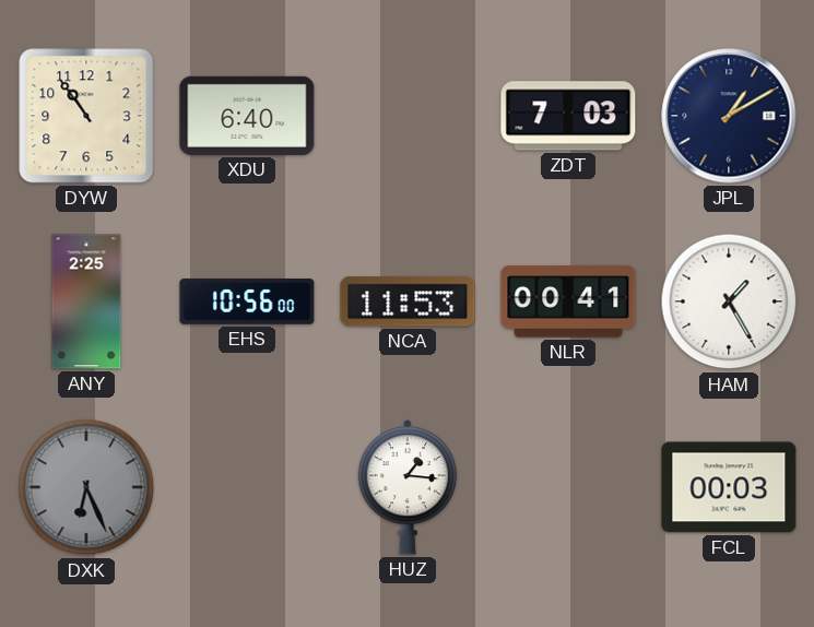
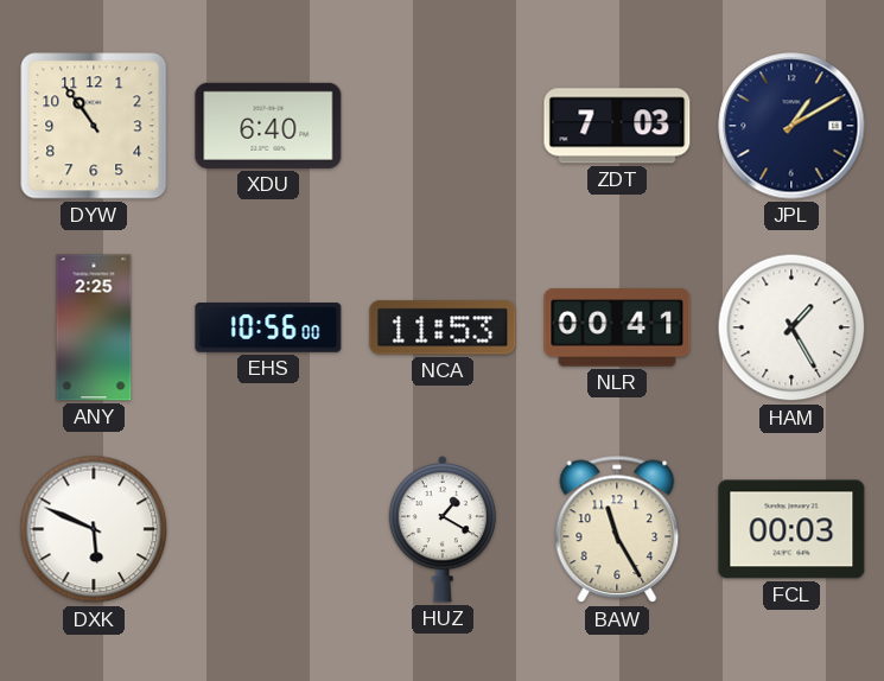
DXK: 6:26 -> 5:49 (94, 529)
DXK dial: grey -> white (94, 529)
HUZ: 1:16 -> 1:20 (443, 529)
BAW: none -> 11:25 (617, 529)
